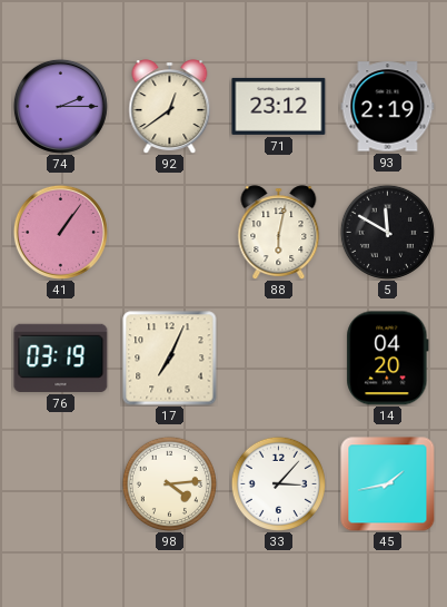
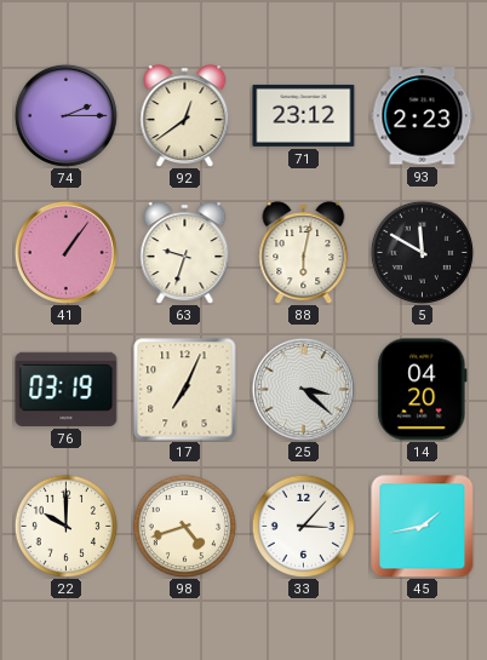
93: 2:19 -> 2:23 (423, 116)
63: none -> 9:33 (185, 252)
25: none -> 3:22 (303, 389)
22: none -> 10:00 (65, 526)
98: 4:14 -> 4:42 (184, 526)
